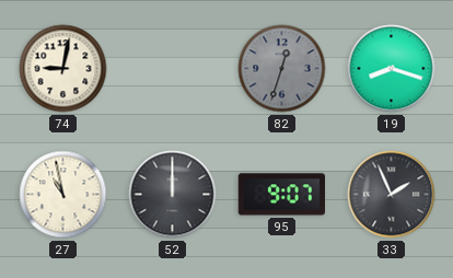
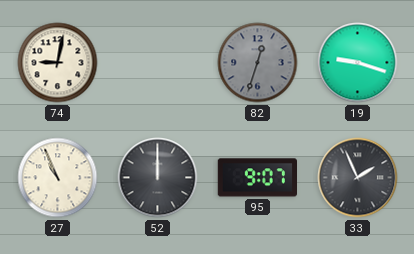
19: 8:18 -> 9:18 (358, 63)
27: 10:58 -> 10:56 (58, 178)
